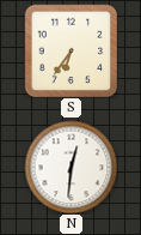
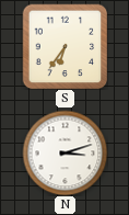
N: 12:31 -> 3:12 (64, 152)
